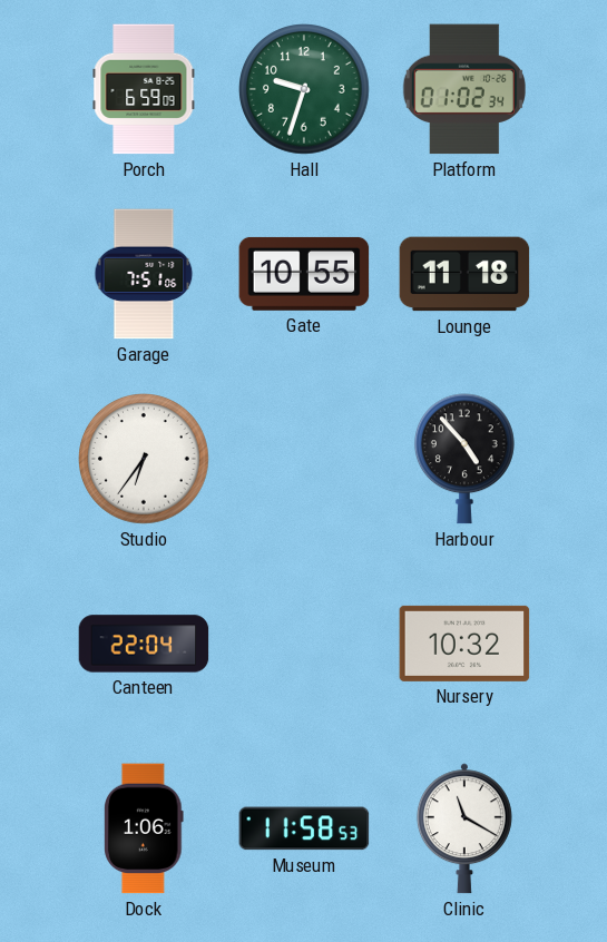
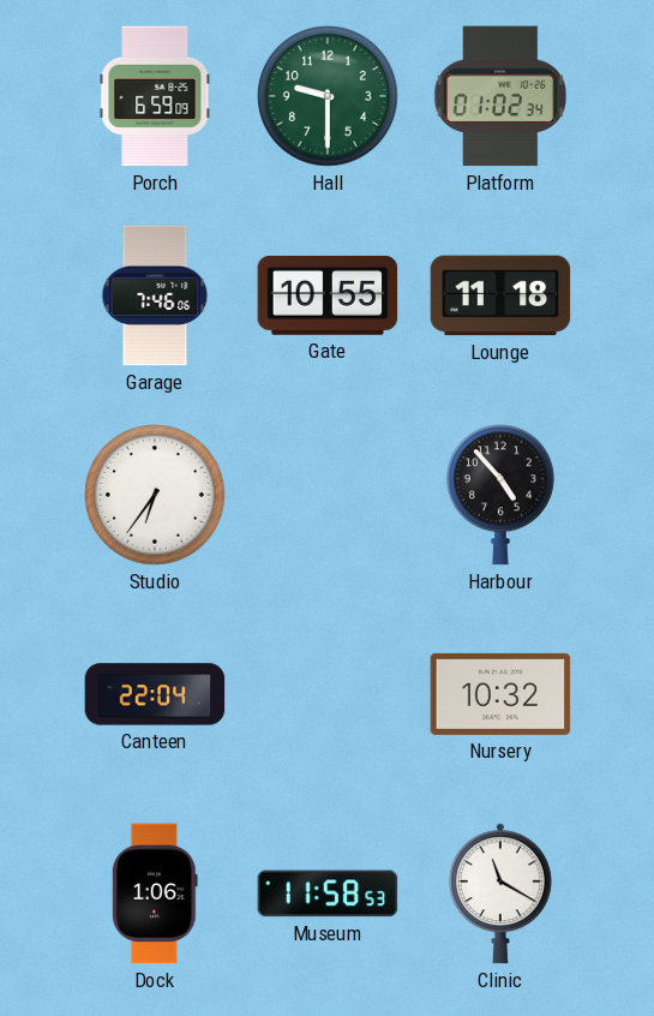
Hall: 9:33 -> 9:30 (328, 96)
Garage: 7:51 -> 7:46 (155, 295)
